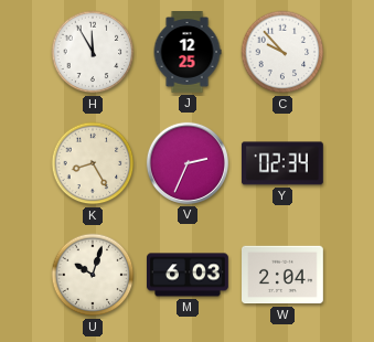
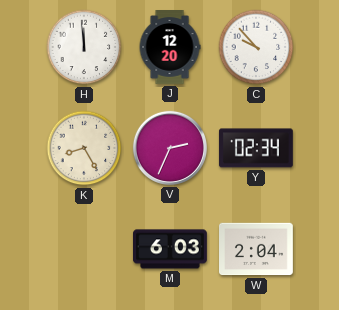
H: 11:55 -> 11:59 (84, 47)
J: 12:25 -> 12:20 (170, 48)
U: 10:03 -> none (93, 275)
